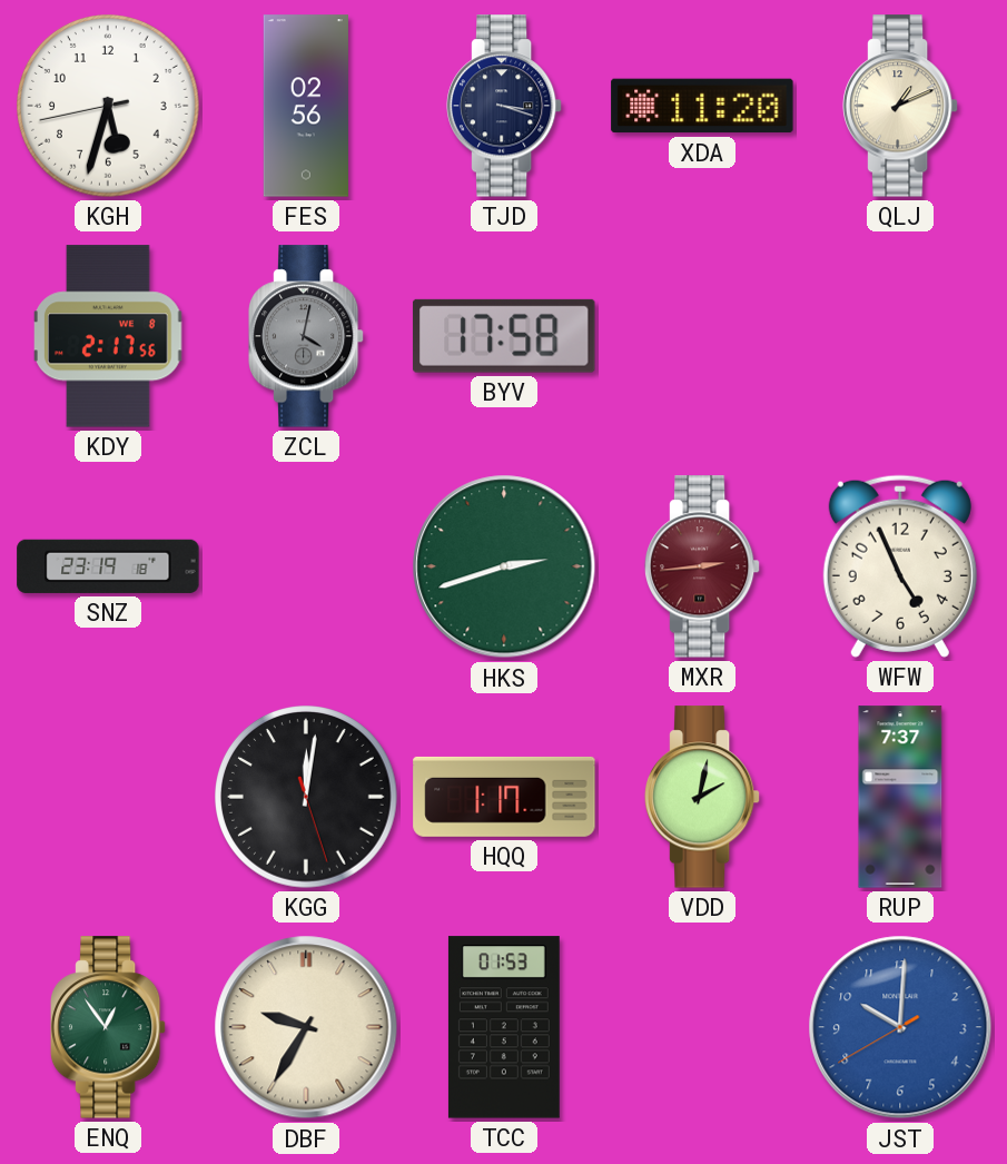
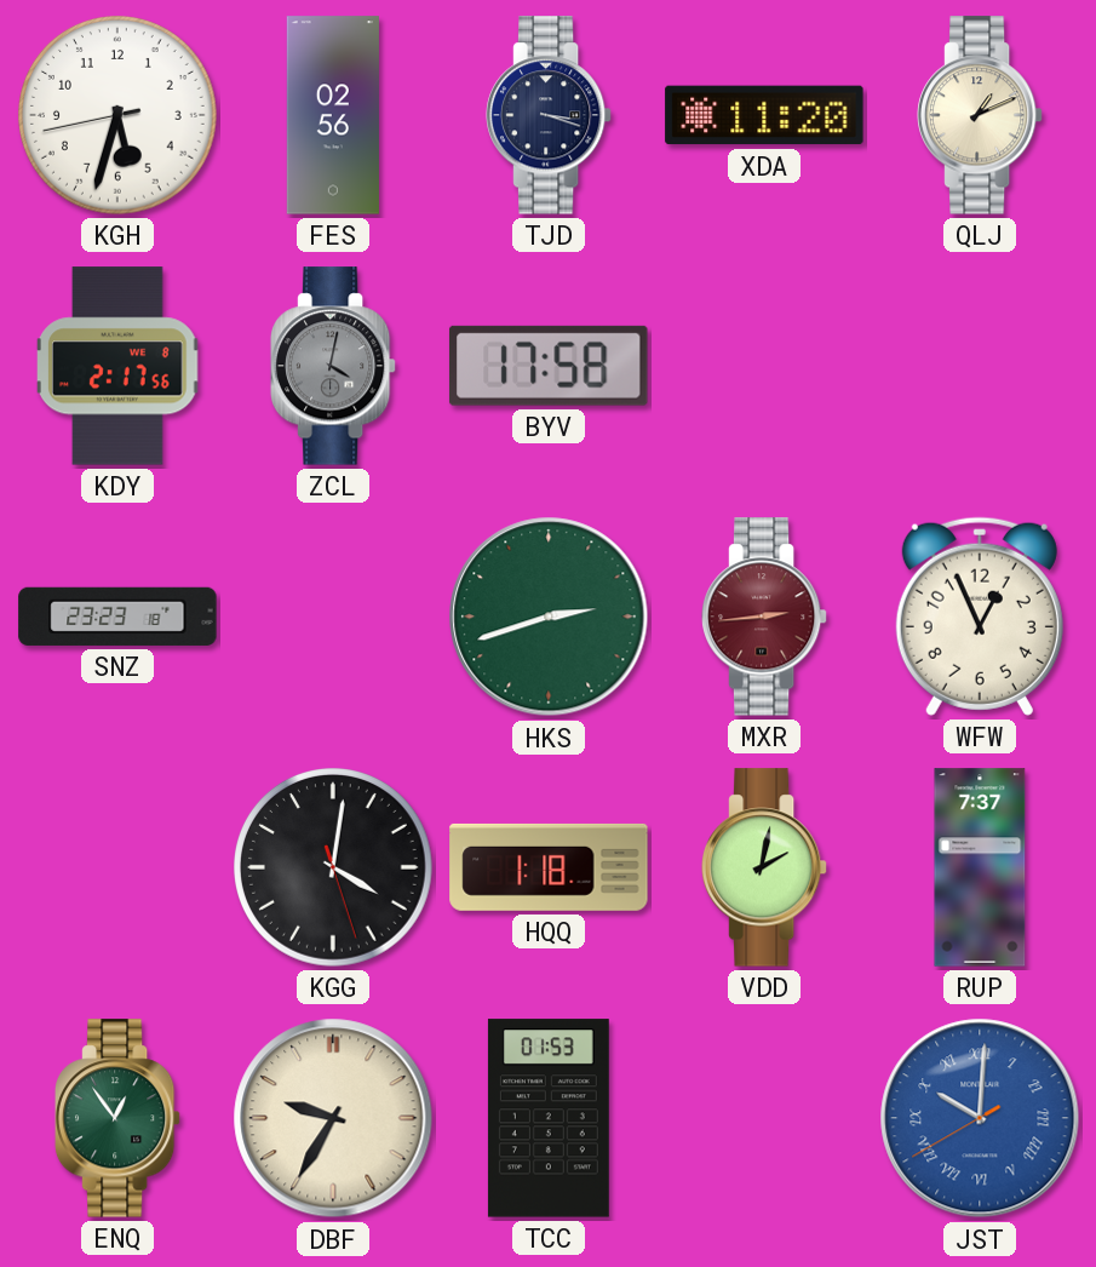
SNZ: 23:19 -> 23:23 (117, 617)
WFW: 4:56 -> 12:56 (980, 617)
KGG: 12:01 -> 4:01 (334, 868)
HQQ: 1:17 -> 1:18 (549, 867)
JST numerals: Arabic -> Roman (980, 1118)
